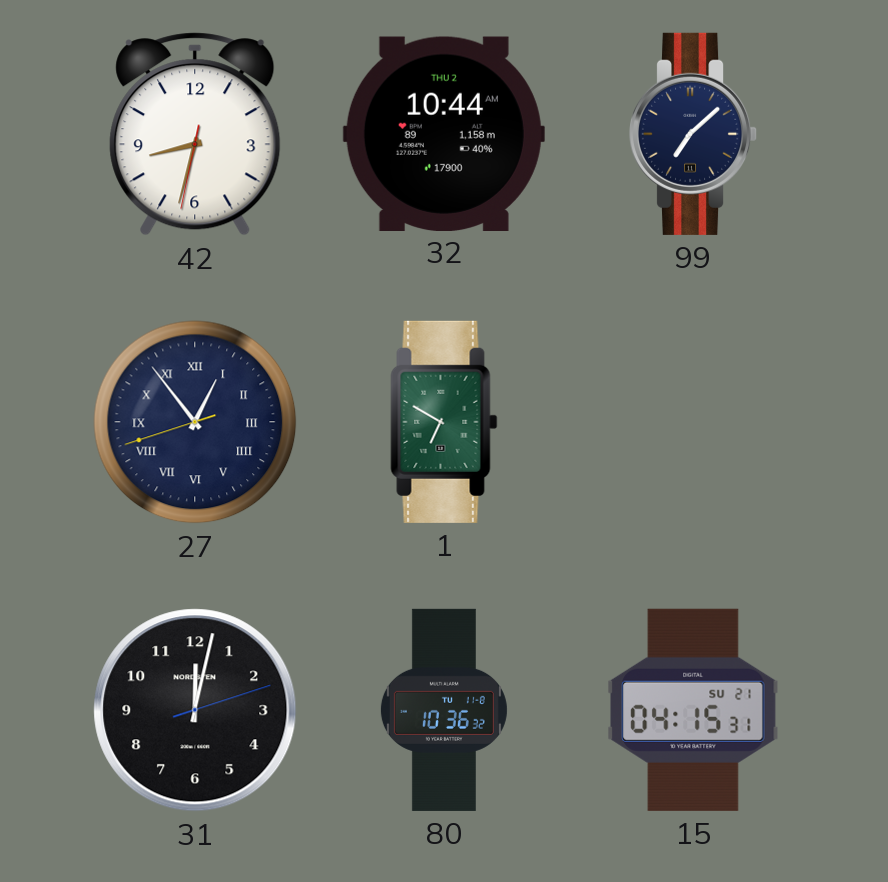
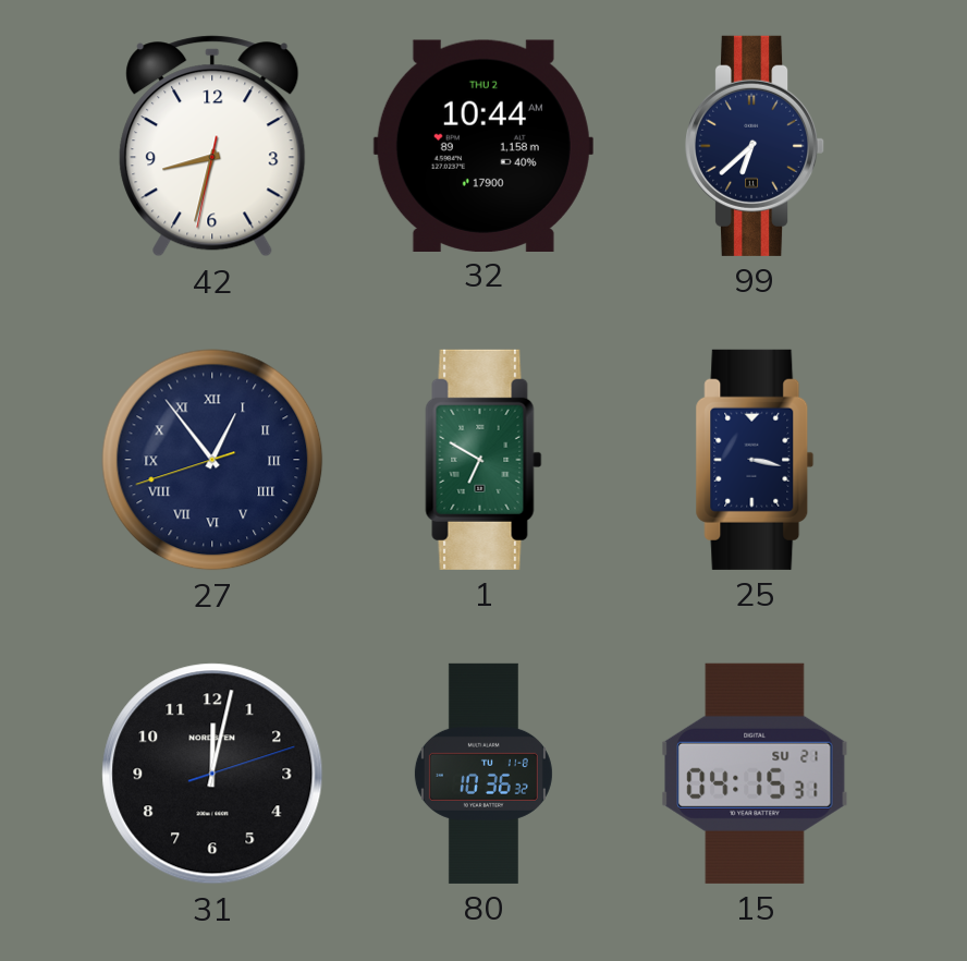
99: 7:08 -> 6:38 (756, 146)
25: none -> 3:17 (755, 460)
